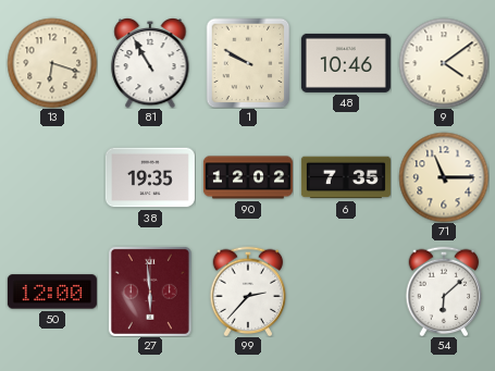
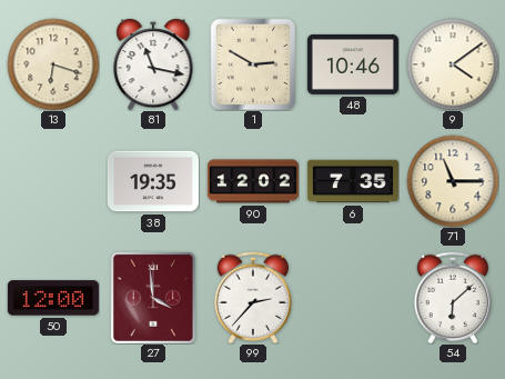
81: 10:55 -> 11:17 (153, 64)
1: 9:50 -> 2:50 (253, 64)
27: 5:59 -> 3:59 (153, 298)
